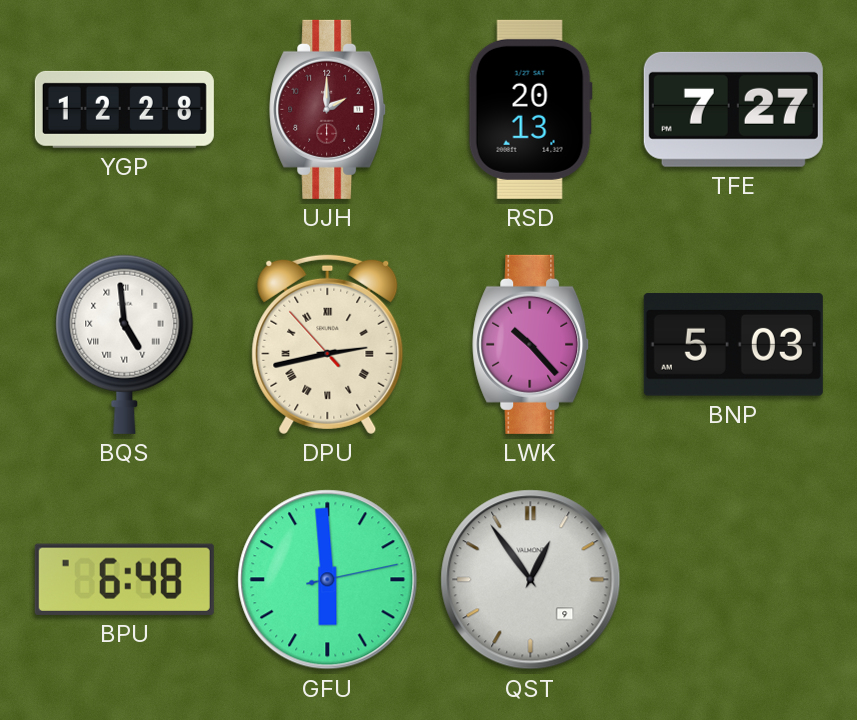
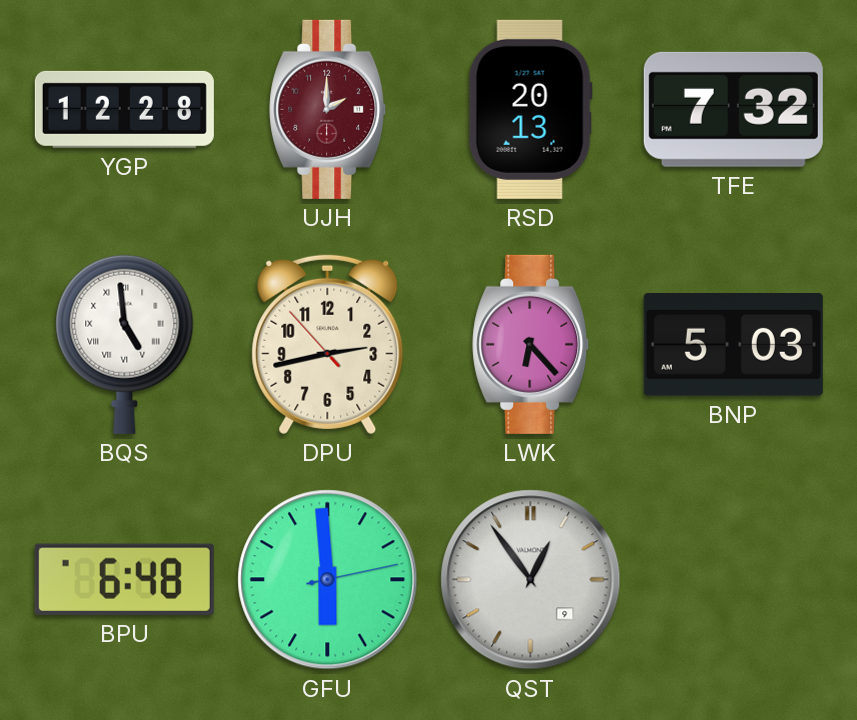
TFE: 7:27 -> 7:32 (733, 109)
DPU numerals: Roman -> Arabic (328, 344)
LWK: 10:23 -> 6:23 (531, 344)
